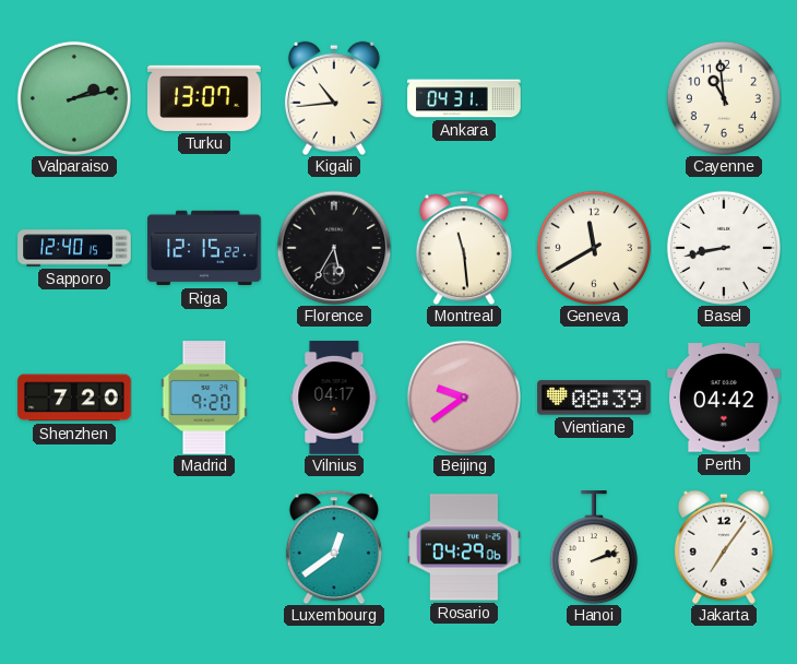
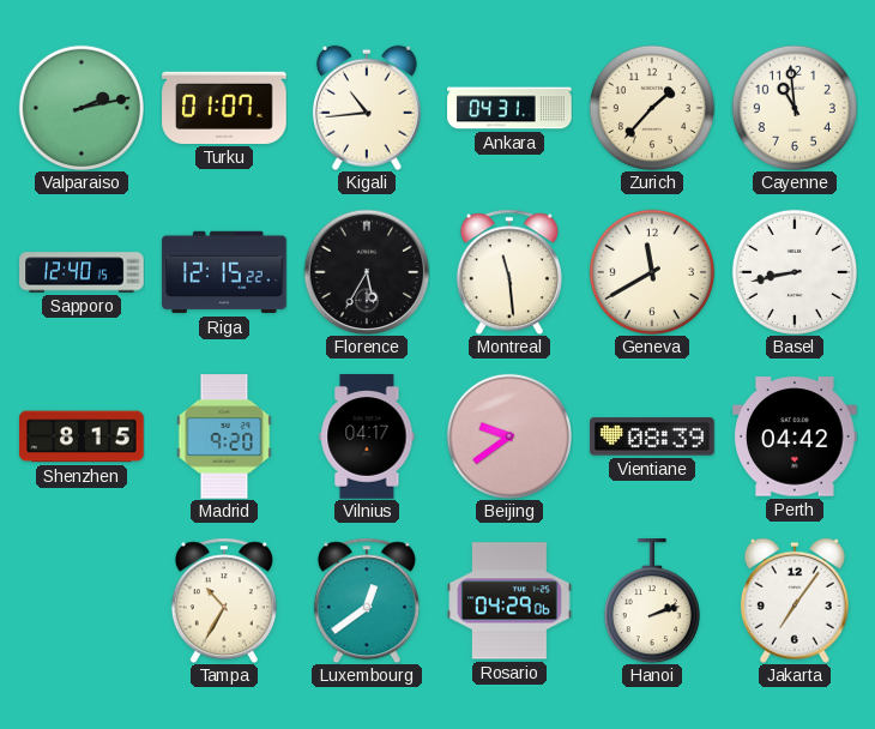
Turku: 13:07 -> 01:07 (224, 108)
Zurich: none -> 1:37 (652, 108)
Shenzhen: 7:20 -> 8:15 (82, 436)
Tampa: none -> 10:35 (224, 601)
